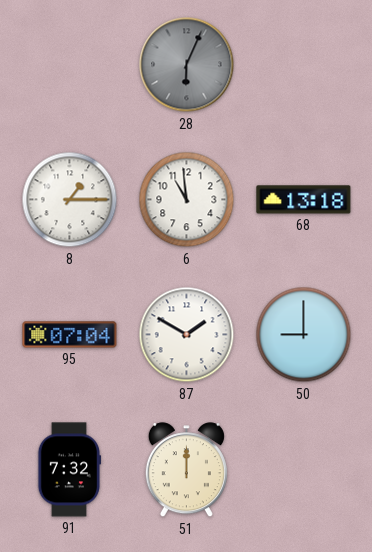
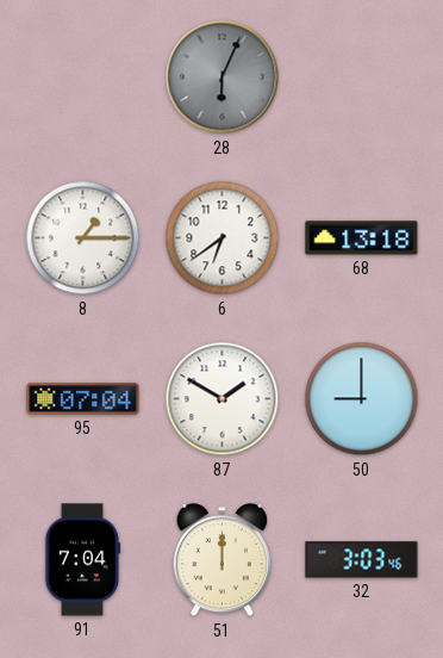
6: 10:59 -> 6:39 (223, 238)
91: 7:32 -> 7:04 (82, 560)
32: none -> 3:03 (362, 560)
